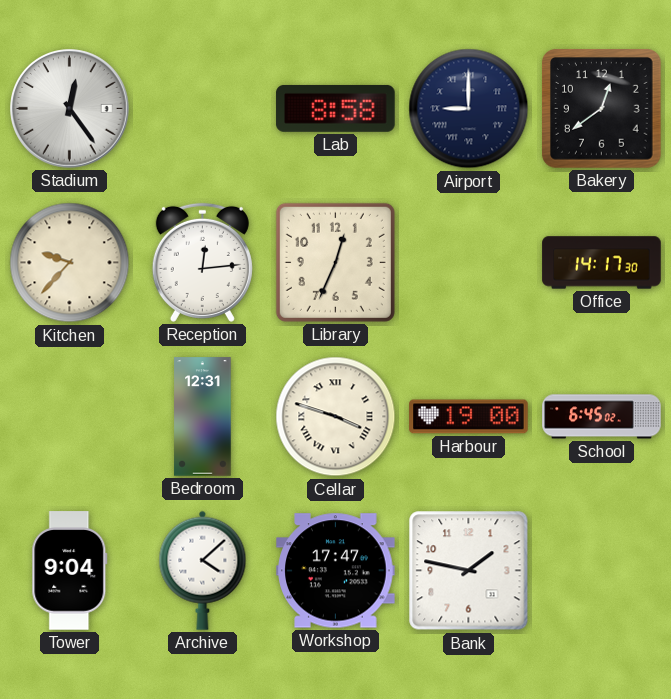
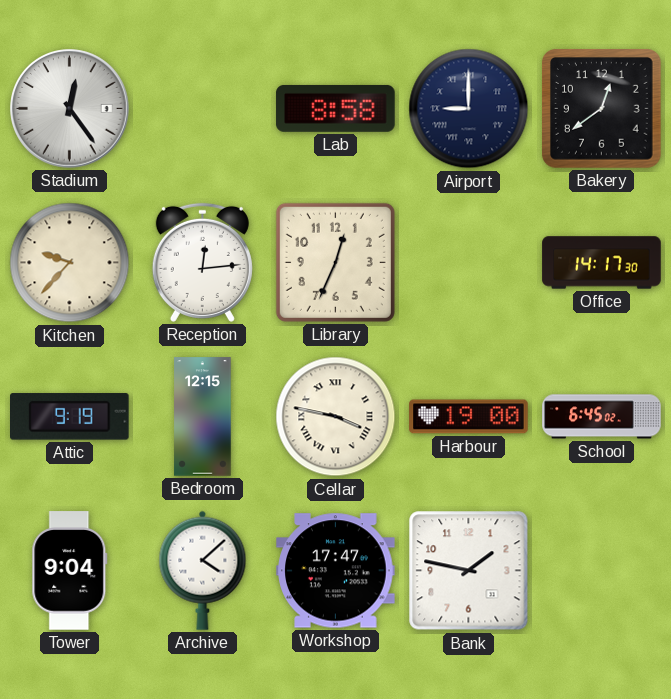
Attic: none -> 9:19 (70, 417)
Bedroom: 12:31 -> 12:15 (203, 417)
Cellar: 3:48 -> 3:47 (336, 417)
